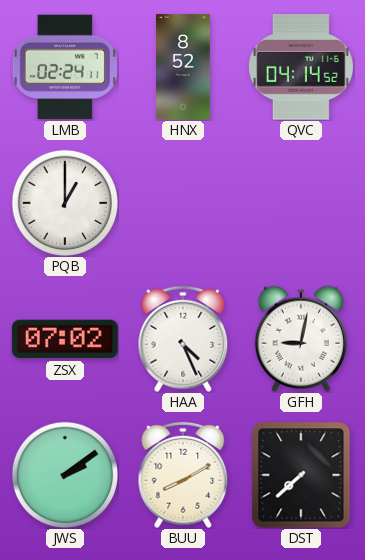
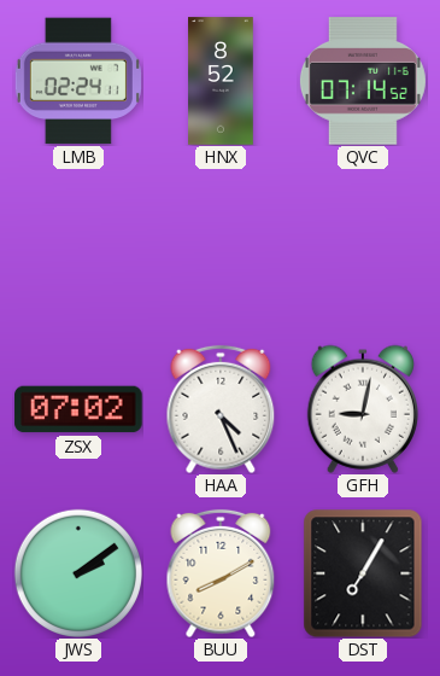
QVC: 04:14 -> 07:14 (363, 81)
PQB: 1:00 -> none (64, 202)
DST: 7:38 -> 7:05 (363, 573)
